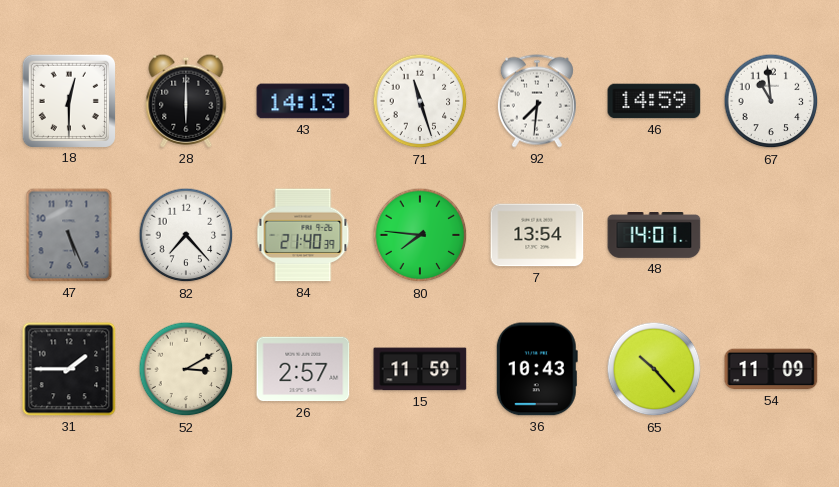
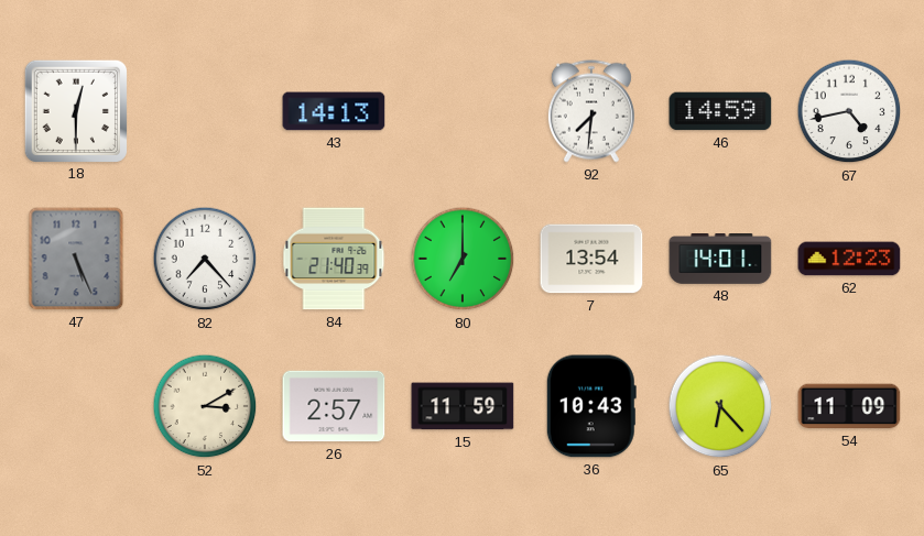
28: 6:00 -> none (186, 101)
71: 11:27 -> none (420, 101)
67: 10:59 -> 4:43 (849, 111)
80: 7:46 -> 7:00 (463, 259)
62: none -> 12:23 (849, 259)
31: 1:45 -> none (69, 369)
65: 10:23 -> 6:23 (720, 406)
